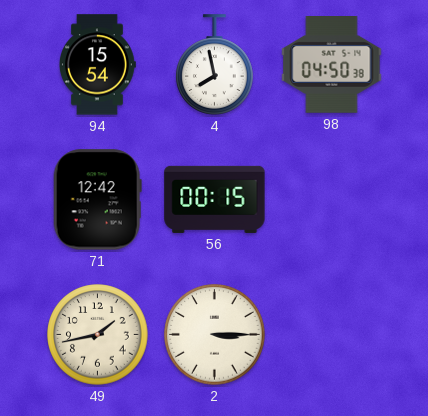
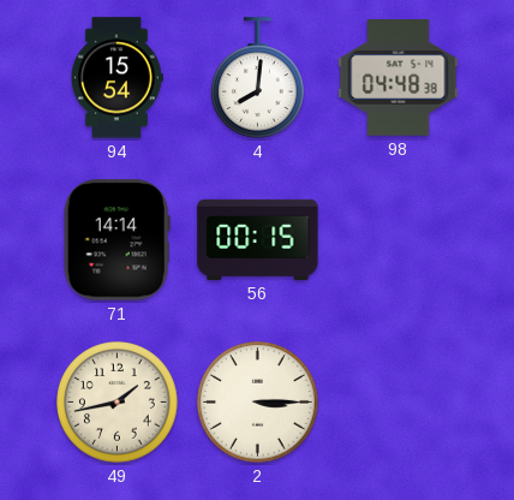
4: 7:58 -> 8:01 (258, 78)
98: 04:50 -> 04:48 (399, 78)
71: 12:42 -> 14:14 (116, 240)
